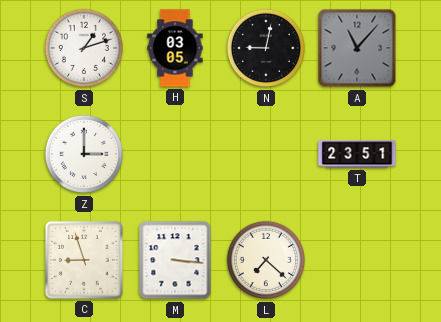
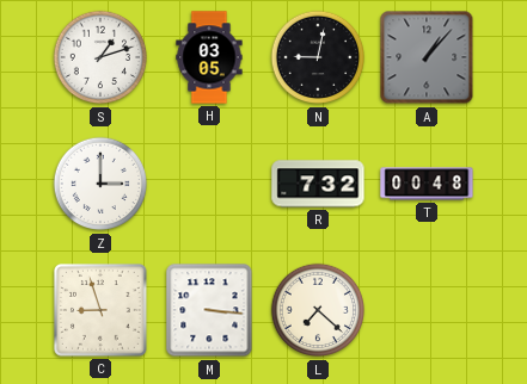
A: 11:07 -> 1:07 (427, 57)
R: none -> 7:32 (318, 184)
T: 23:51 -> 00:48 (427, 184)
